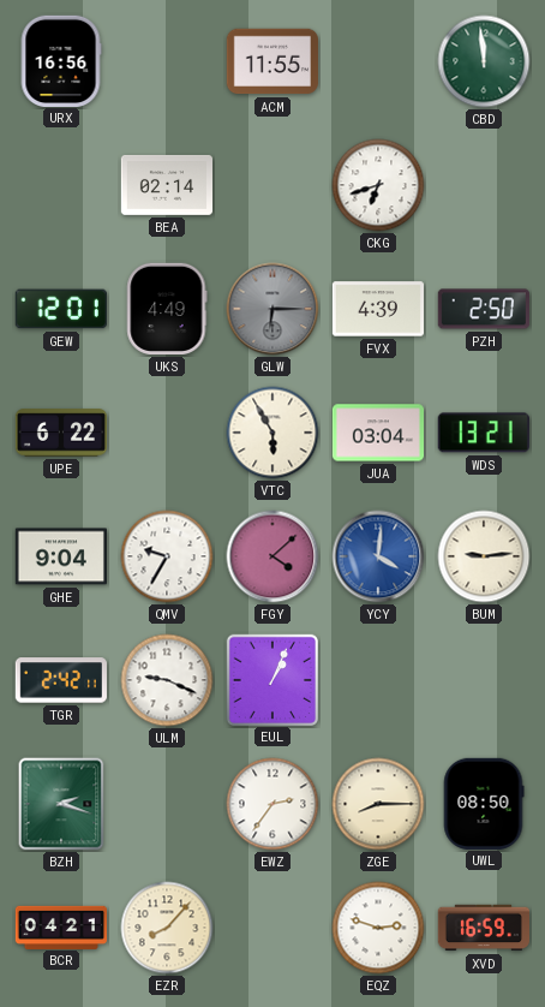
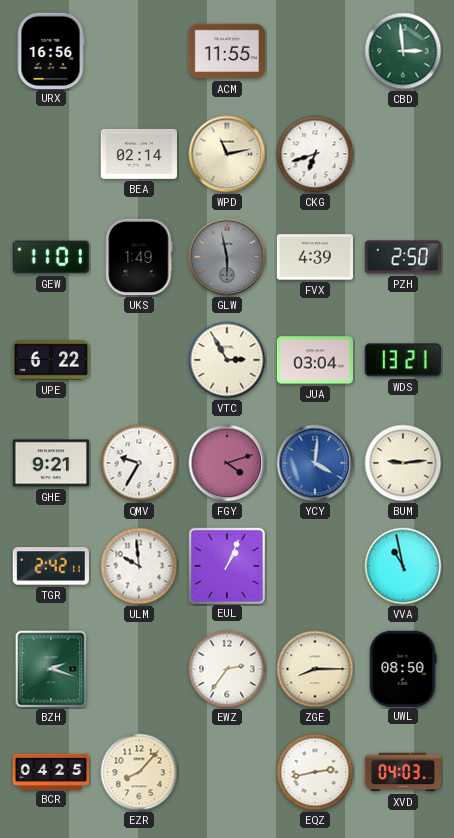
CBD: 11:59 -> 2:59 (403, 51)
WPD: none -> 11:13 (227, 154)
GEW: 12:01 -> 11:01 (51, 257)
UKS: 4:49 -> 1:49 (139, 257)
GLW: 6:15 -> 5:58 (227, 257)
VTC: 5:55 -> 2:55 (227, 360)
GHE: 9:04 -> 9:21 (51, 463)
FGY: 4:08 -> 4:12 (227, 463)
ULM: 9:19 -> 9:59 (139, 566)
VVA: none -> 10:58 (403, 566)
BCR: 04:21 -> 04:25 (50, 771)
EQZ: 2:48 -> 2:43 (315, 772)
XVD: 16:59 -> 04:03 (402, 772)
